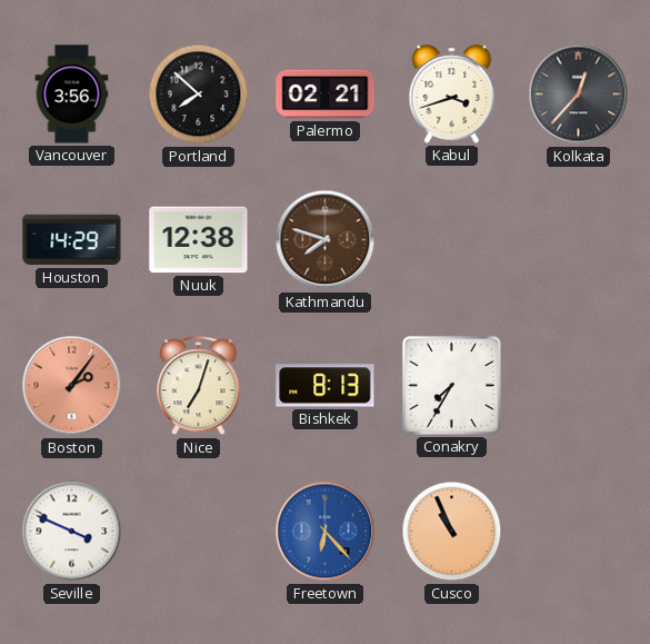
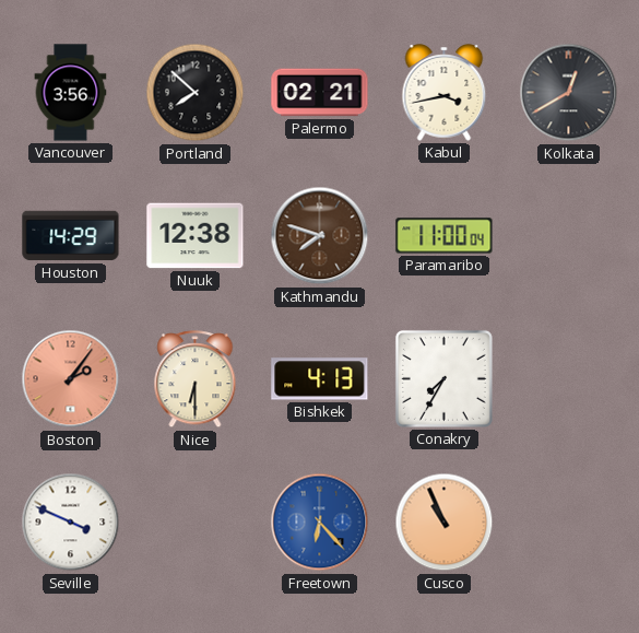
Kabul: 3:42 -> 3:43 (445, 93)
Kolkata: 12:37 -> 12:40 (569, 93)
Paramaribo: none -> 11:00 (445, 236)
Nice: 7:03 -> 6:30 (196, 379)
Bishkek: 8:13 -> 4:13 (320, 379)
